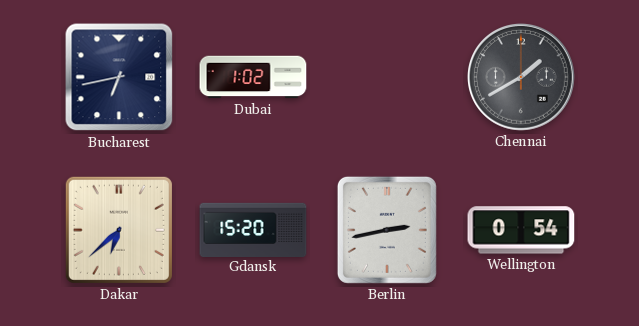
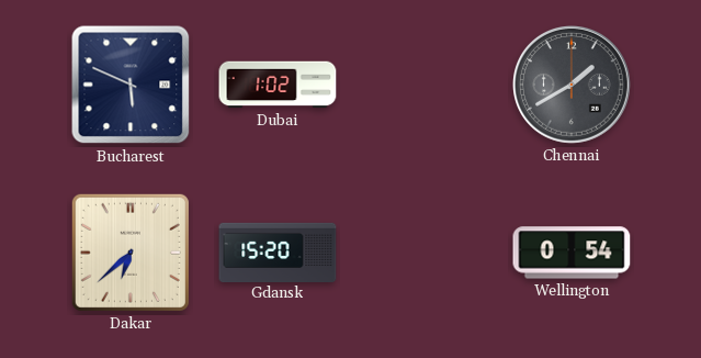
Bucharest: 6:43 -> 5:49 (131, 85)
Berlin: 2:43 -> none (387, 230)
